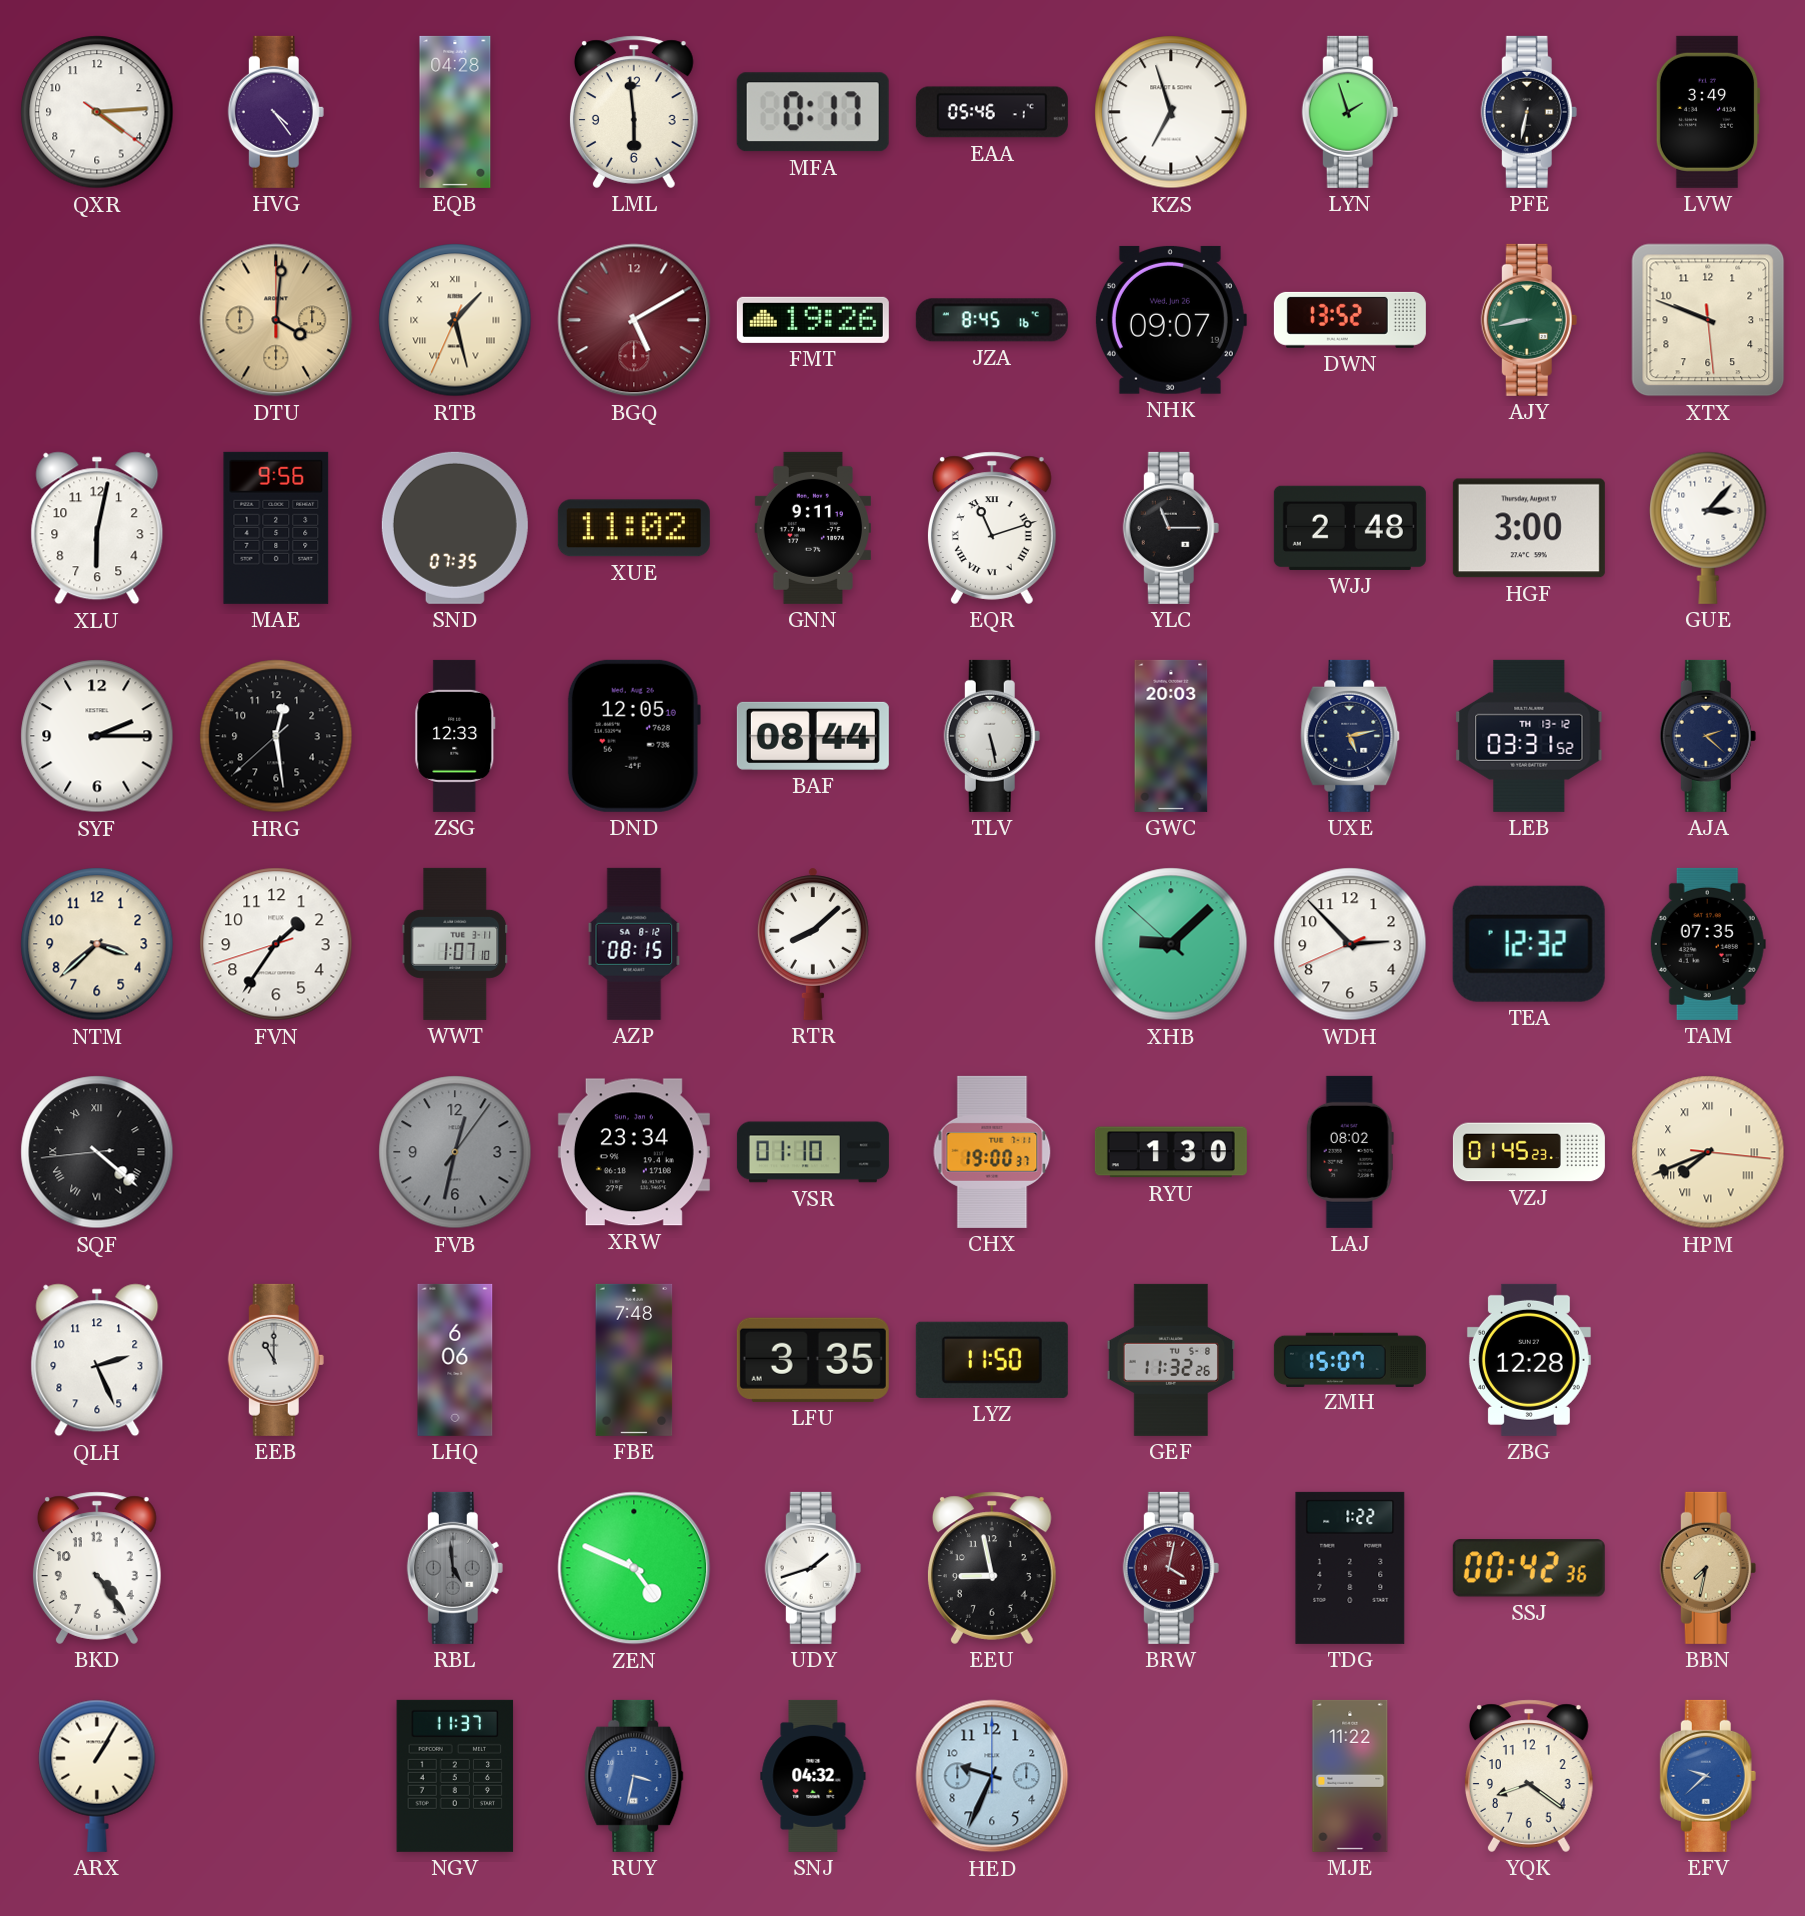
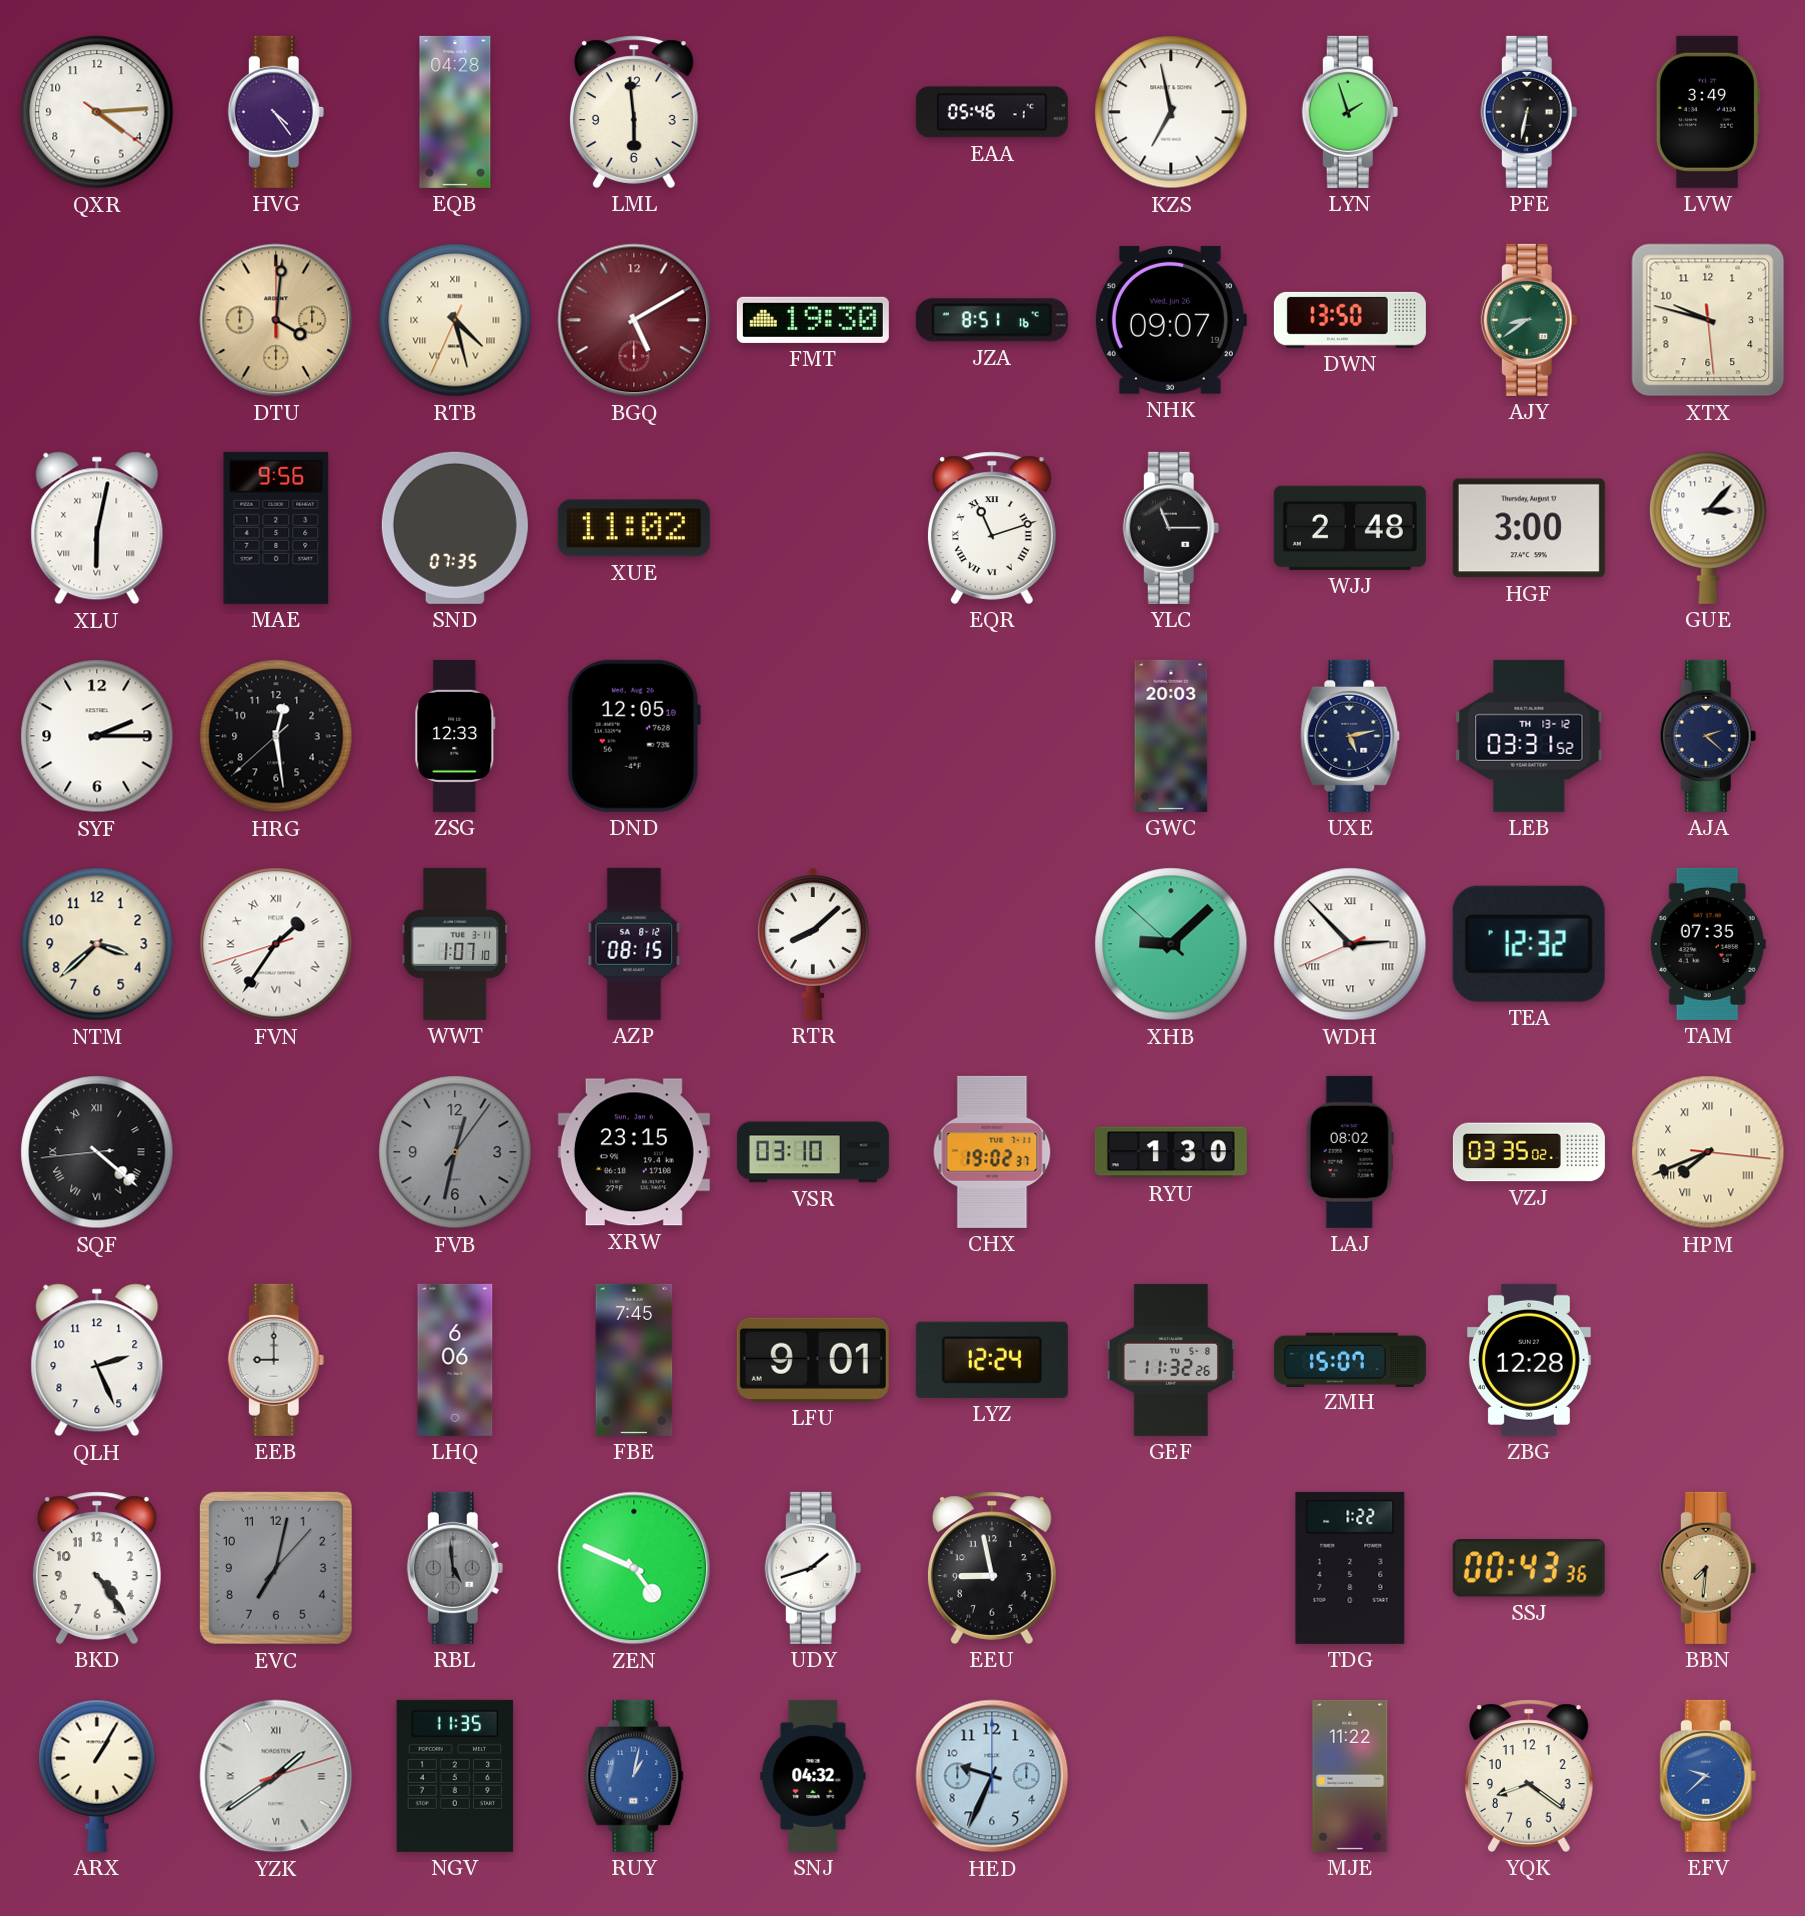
MFA: 0:17 -> none (813, 112)
KZS: 6:57 -> 6:58 (1171, 112)
RTB: 1:27 -> 4:27 (455, 320)
FMT: 19:26 -> 19:30 (813, 320)
JZA: 8:45 -> 8:51 (992, 320)
DWN: 13:52 -> 13:50 (1350, 320)
AJY: 8:43 -> 8:39 (1529, 320)
XTX: 9:48 -> 9:47 (1708, 320)
XLU numerals: Arabic -> Roman (97, 528)
GNN: 9:11 -> none (813, 528)
BAF: 08:44 -> none (813, 736)
TLV: 5:28 -> none (992, 736)
FVN numerals: Arabic -> Roman (276, 944)
WDH numerals: Arabic -> Roman (1350, 944)
XRW: 23:34 -> 23:15 (634, 1152)
VSR: 01:10 -> 03:10 (813, 1152)
CHX: 19:00 -> 19:02 (992, 1152)
VZJ: 01:45 -> 03:35 (1529, 1152)
EEB: 11:00 -> 9:00 (276, 1360)
FBE: 7:48 -> 7:45 (634, 1360)
LFU: 3:35 -> 9:01 (813, 1360)
LYZ: 11:50 -> 12:24 (992, 1360)
EVC: none -> 7:02 (276, 1568)
BRW: 4:02 -> none (1171, 1568)
SSJ: 00:42 -> 00:43 (1529, 1568)
BBN: 7:32 -> 7:31 (1708, 1568)
YZK: none -> 1:39 (276, 1776)
NGV: 11:37 -> 11:35 (455, 1776)
RUY: 3:32 -> 1:02 (634, 1776)
